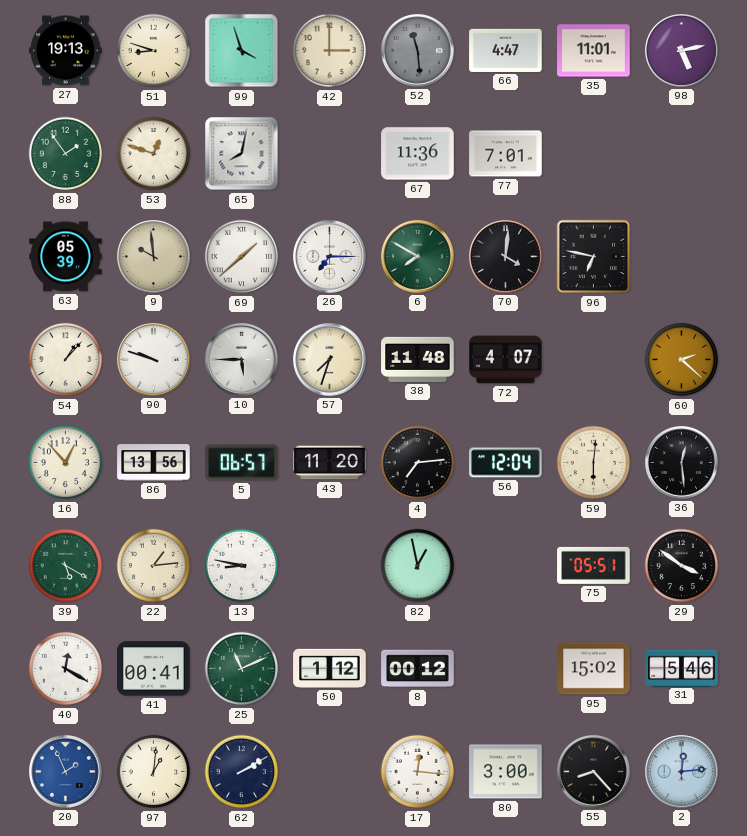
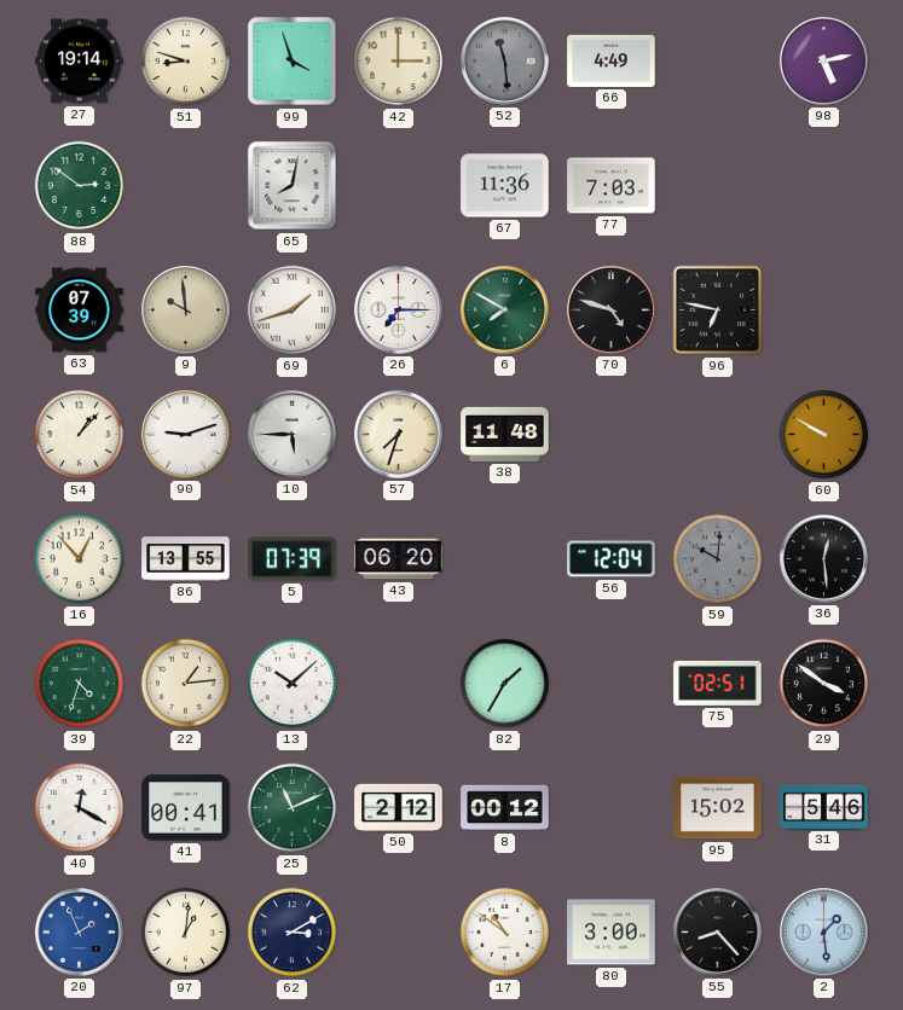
27: 19:13 -> 19:14 (80, 62)
66: 4:47 -> 4:49 (612, 60)
35: 11:01 -> none (594, 51)
88: 1:54 -> 2:51 (80, 186)
53: 12:48 -> none (154, 154)
77: 7:01 -> 7:03 (612, 186)
63: 05:39 -> 07:39 (80, 310)
69: 1:38 -> 1:42 (293, 310)
70: 4:01 -> 4:48 (612, 310)
90: 9:48 -> 9:12 (186, 435)
72: 4:07 -> none (506, 360)
60: 2:22 -> 9:50 (824, 435)
86: 13:56 -> 13:55 (186, 559)
5: 06:57 -> 07:39 (293, 559)
43: 11:20 -> 06:20 (399, 559)
4: 7:14 -> none (418, 463)
59: 6:01 -> 10:01 (718, 559)
59 dial: cream -> grey (718, 559)
39: 5:20 -> 4:33 (80, 684)
13: 8:47 -> 10:08 (293, 684)
82: 12:58 -> 1:35 (505, 684)
75: 05:51 -> 02:51 (718, 683)
50: 1:12 -> 2:12 (399, 807)
62: 2:10 -> 3:10 (293, 933)
17: 12:16 -> 10:51 (505, 933)
2: 12:14 -> 1:29 (824, 933)
